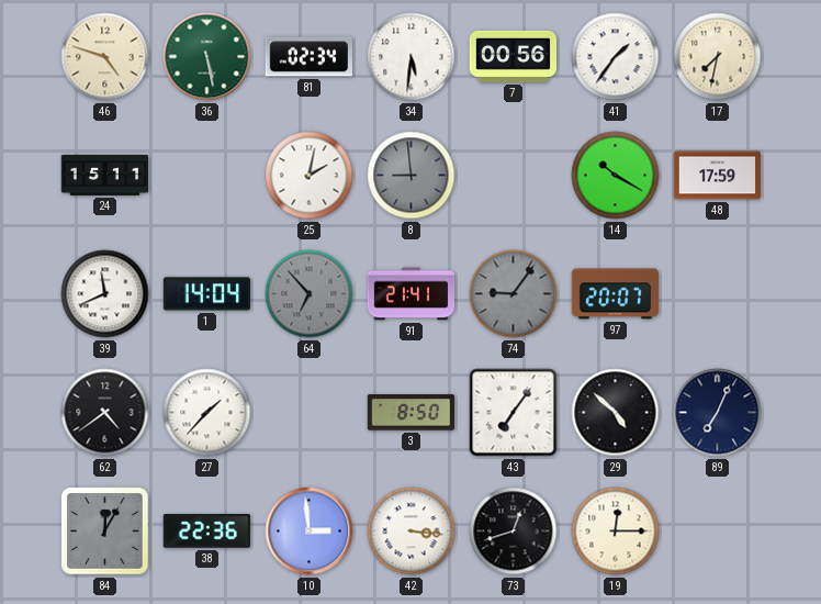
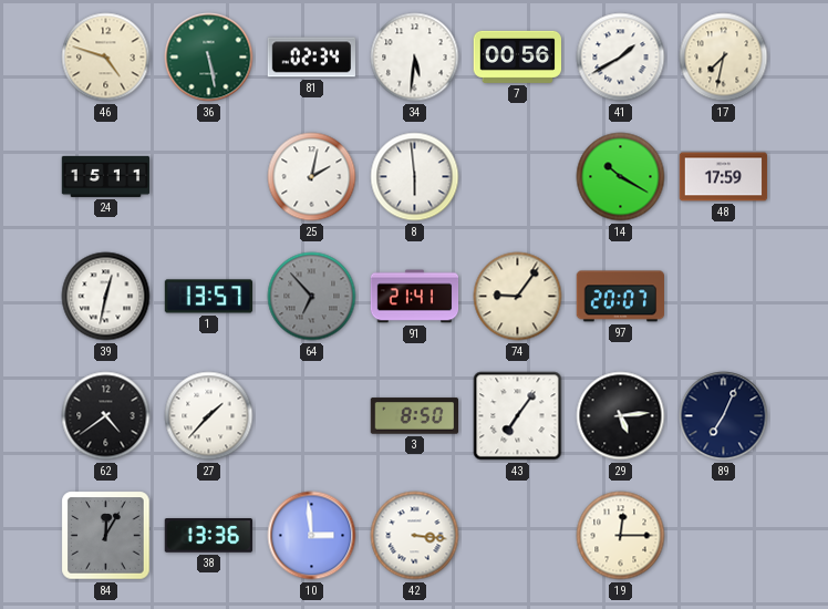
41: 1:36 -> 1:40 (621, 58)
8: 8:59 -> 5:59 (415, 177)
8 dial: grey -> white (415, 177)
39: 11:41 -> 12:32 (106, 297)
1: 14:04 -> 13:57 (209, 297)
74 dial: grey -> cream (518, 297)
29: 4:52 -> 5:14 (621, 416)
38: 22:36 -> 13:36 (208, 536)
73: 12:42 -> none (514, 532)
